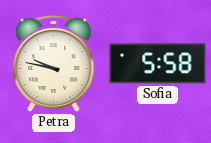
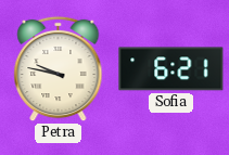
Sofia: 5:58 -> 6:21 (171, 69)
